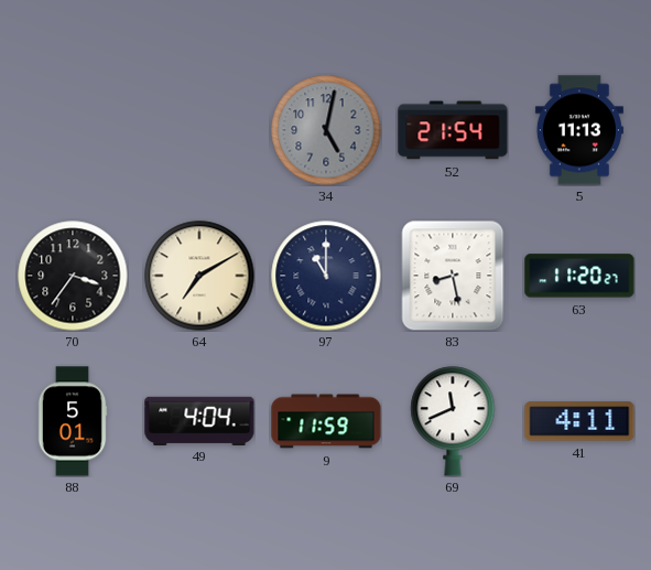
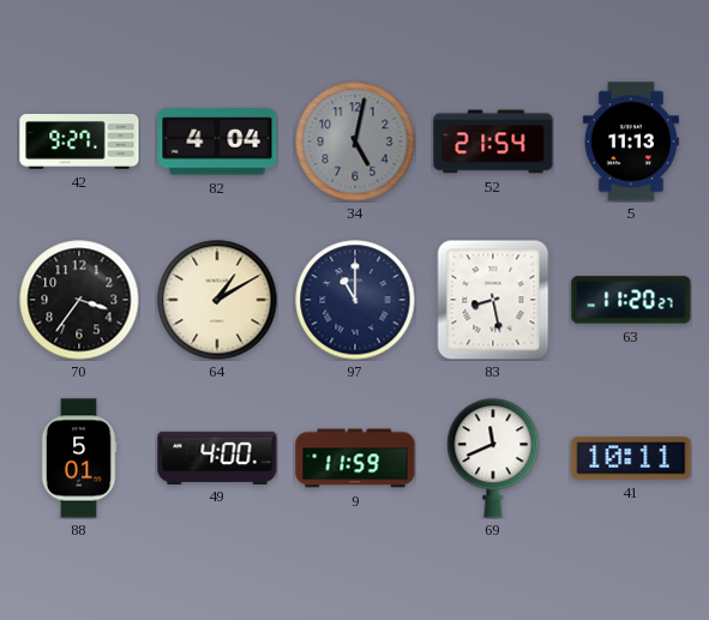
42: none -> 9:27 (79, 143)
82: none -> 4:04 (217, 142)
64: 7:10 -> 1:10 (217, 300)
49: 4:04 -> 4:00 (217, 457)
41: 4:11 -> 10:11 (631, 458)
